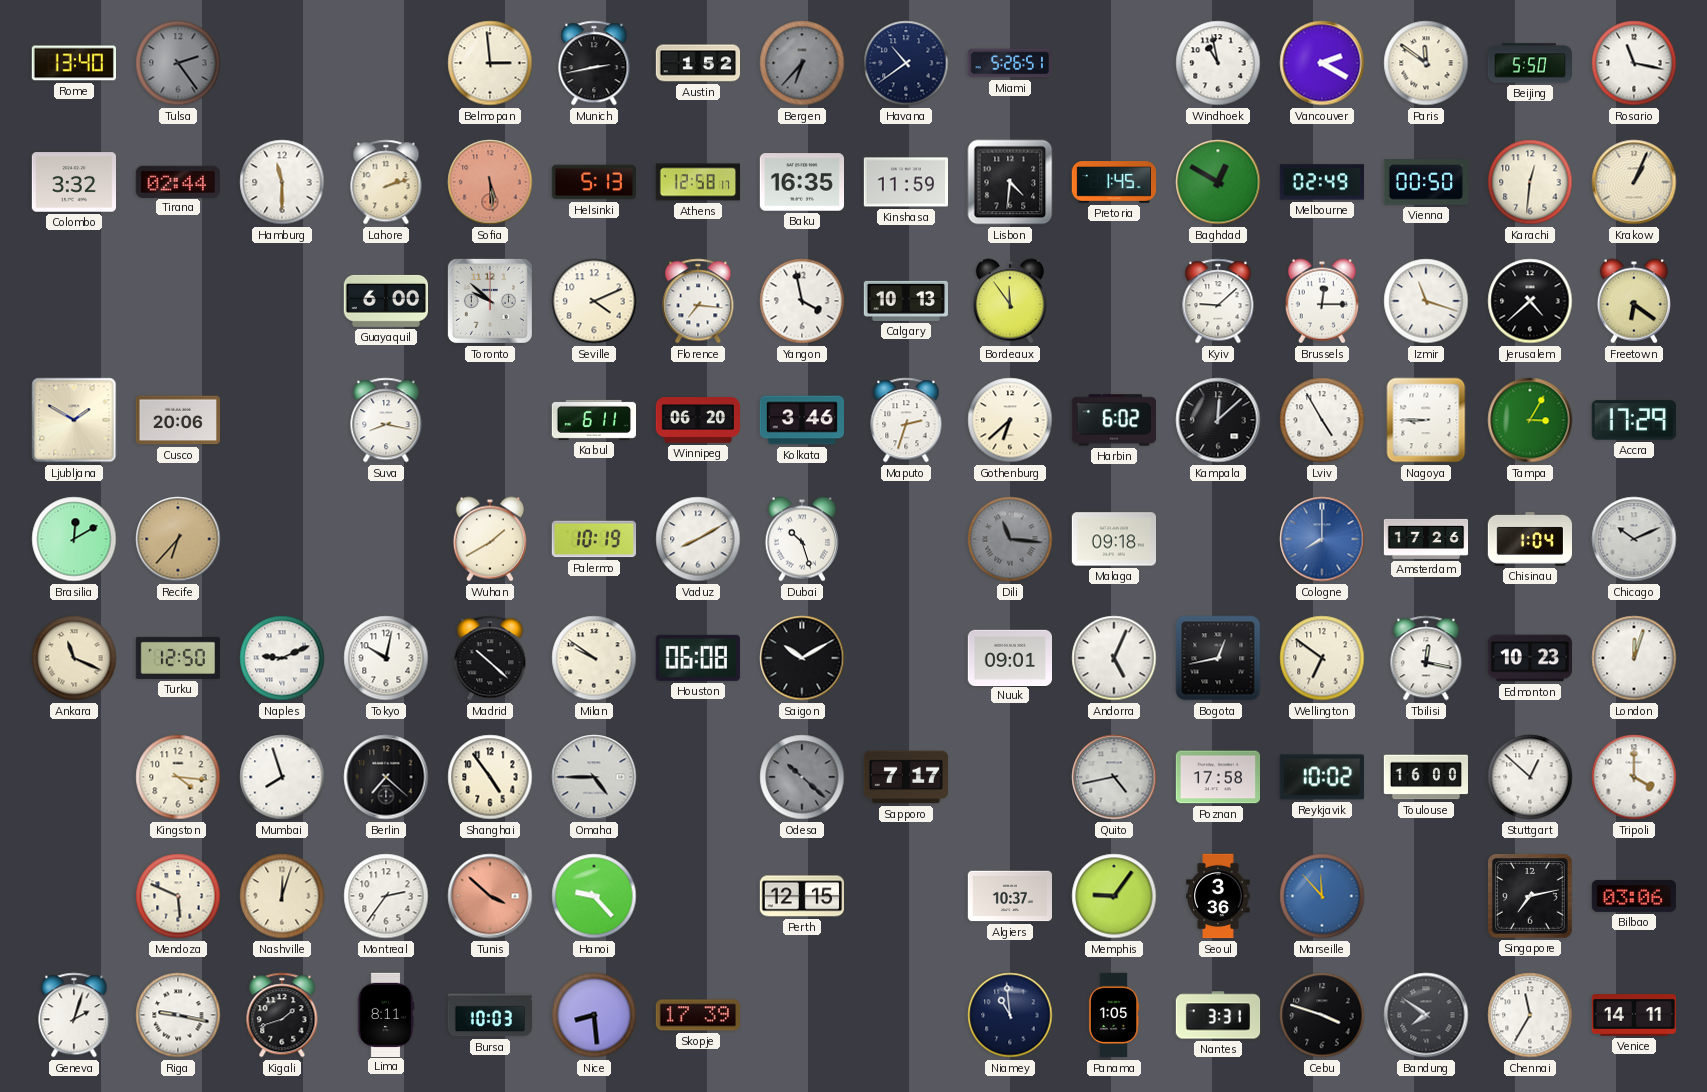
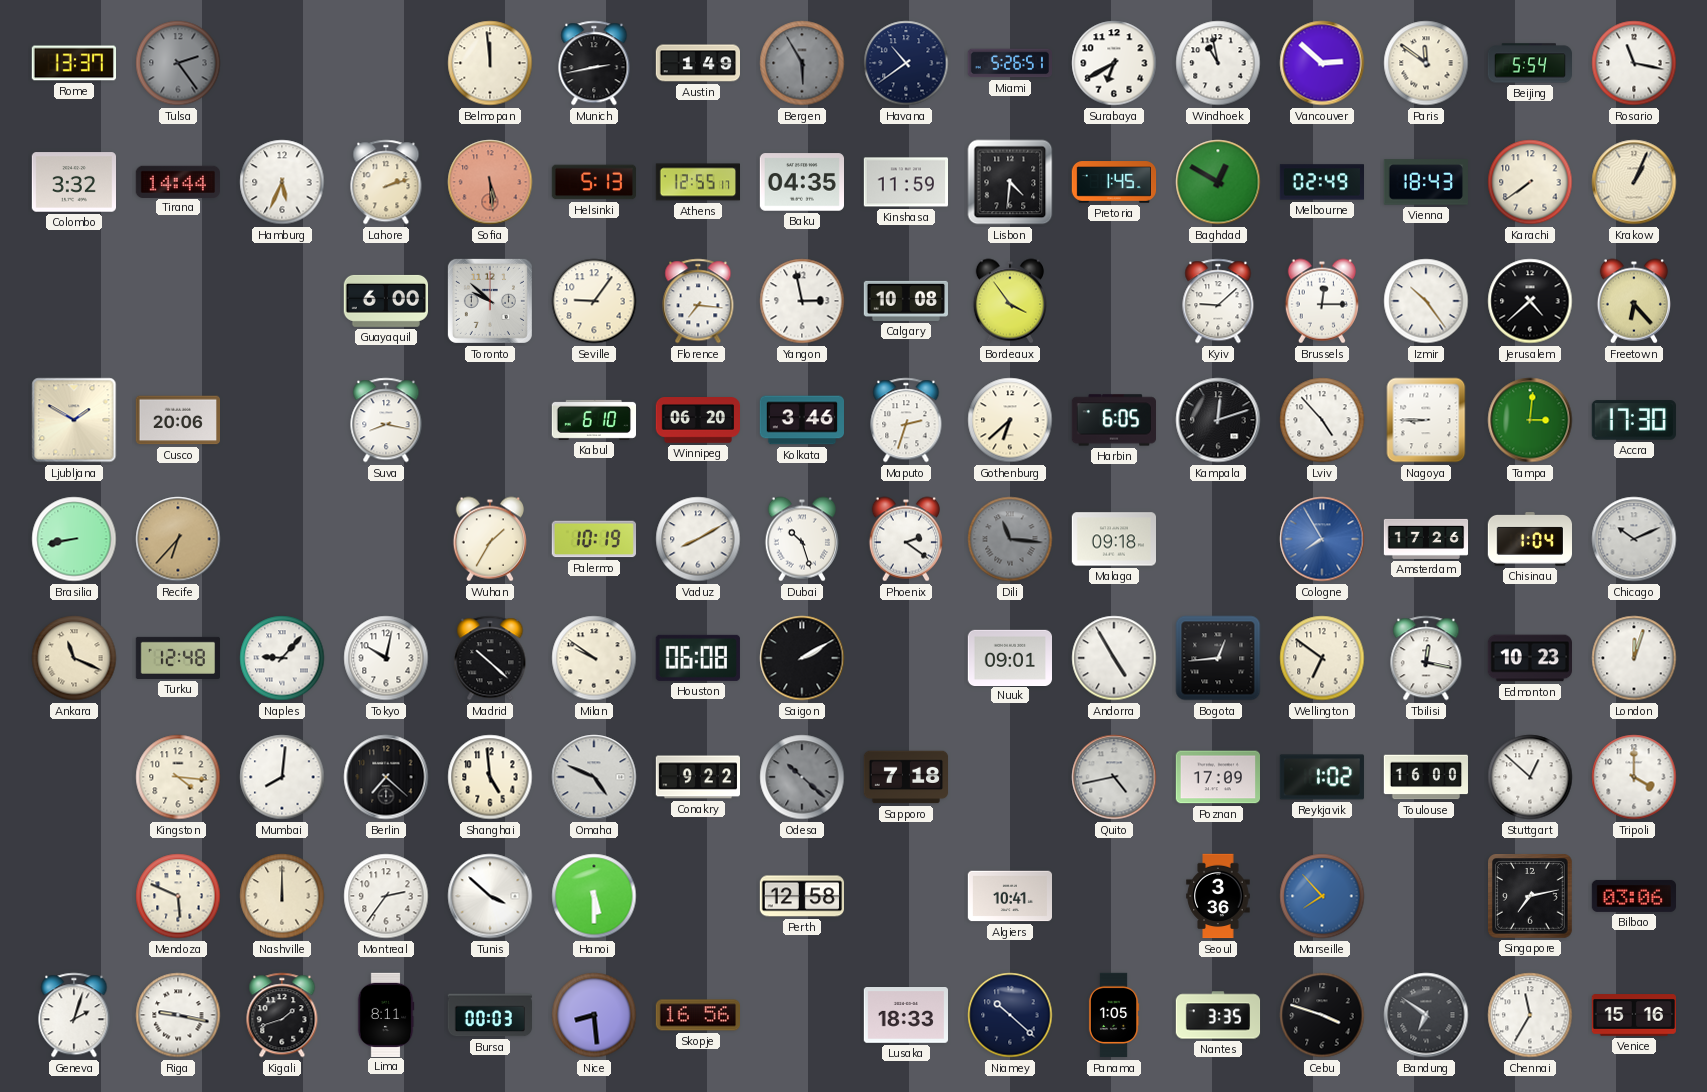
Rome: 13:40 -> 13:37 (73, 63)
Belmopan: 2:59 -> 11:59 (490, 63)
Austin: 1:52 -> 1:49 (697, 63)
Bergen: 6:37 -> 5:55 (802, 63)
Surabaya: none -> 6:40 (1114, 63)
Vancouver: 2:20 -> 2:52 (1322, 63)
Beijing: 5:50 -> 5:54 (1529, 63)
Tirana: 02:44 -> 14:44 (177, 181)
Hamburg: 11:30 -> 5:34 (282, 182)
Athens: 12:58 -> 12:55 (697, 182)
Baku: 16:35 -> 04:35 (801, 182)
Vienna: 00:50 -> 18:43 (1425, 182)
Karachi: 12:31 -> 7:39 (1530, 182)
Seville: 4:11 -> 9:06 (594, 301)
Yangon: 3:58 -> 2:58 (802, 301)
Calgary: 10:13 -> 10:08 (905, 301)
Bordeaux: 11:54 -> 3:54 (1010, 301)
Izmir: 11:18 -> 10:24 (1426, 301)
Freetown: 6:21 -> 6:23 (1634, 301)
Kabul: 6:11 -> 6:10 (593, 420)
Harbin: 6:02 -> 6:05 (1113, 420)
Kampala: 12:08 -> 12:12 (1218, 420)
Lviv: 4:55 -> 4:53 (1322, 420)
Tampa: 3:05 -> 3:01 (1530, 420)
Accra: 17:29 -> 17:30 (1634, 420)
Brasilia: 12:10 -> 8:43 (74, 539)
Wuhan: 1:40 -> 1:35 (490, 539)
Phoenix: none -> 2:21 (906, 539)
Cologne: 8:00 -> 7:55 (1322, 539)
Turku: 12:50 -> 12:48 (177, 658)
Naples: 9:11 -> 9:07 (282, 658)
Saigon: 10:10 -> 2:10 (802, 658)
Andorra: 5:04 -> 4:55 (1114, 658)
Bogota: 12:43 -> 12:44 (1218, 658)
Mumbai: 7:57 -> 8:01 (282, 777)
Shanghai: 4:54 -> 4:59 (490, 777)
Omaha: 4:45 -> 4:49 (594, 777)
Conakry: none -> 9:22 (697, 777)
Sapporo: 7:17 -> 7:18 (906, 777)
Poznan: 17:58 -> 17:09 (1217, 777)
Reykjavik: 10:02 -> 1:02 (1322, 777)
Nashville: 12:03 -> 12:00 (282, 896)
Tunis dial: salmon -> white (490, 896)
Hanoi: 9:23 -> 5:30 (594, 896)
Perth: 12:15 -> 12:58 (801, 896)
Algiers: 10:37 -> 10:41 (1009, 896)
Memphis: 9:06 -> none (1114, 896)
Marseille: 11:53 -> 7:53 (1322, 896)
Bursa: 10:03 -> 00:03 (489, 1015)
Skopje: 17:39 -> 16:56 (697, 1015)
Lusaka: none -> 18:33 (905, 1016)
Niamey: 10:59 -> 10:22 (1010, 1015)
Nantes: 3:31 -> 3:35 (1218, 1015)
Bandung: 7:51 -> 6:51 (1426, 1015)
Venice: 14:11 -> 15:16 (1633, 1015)
